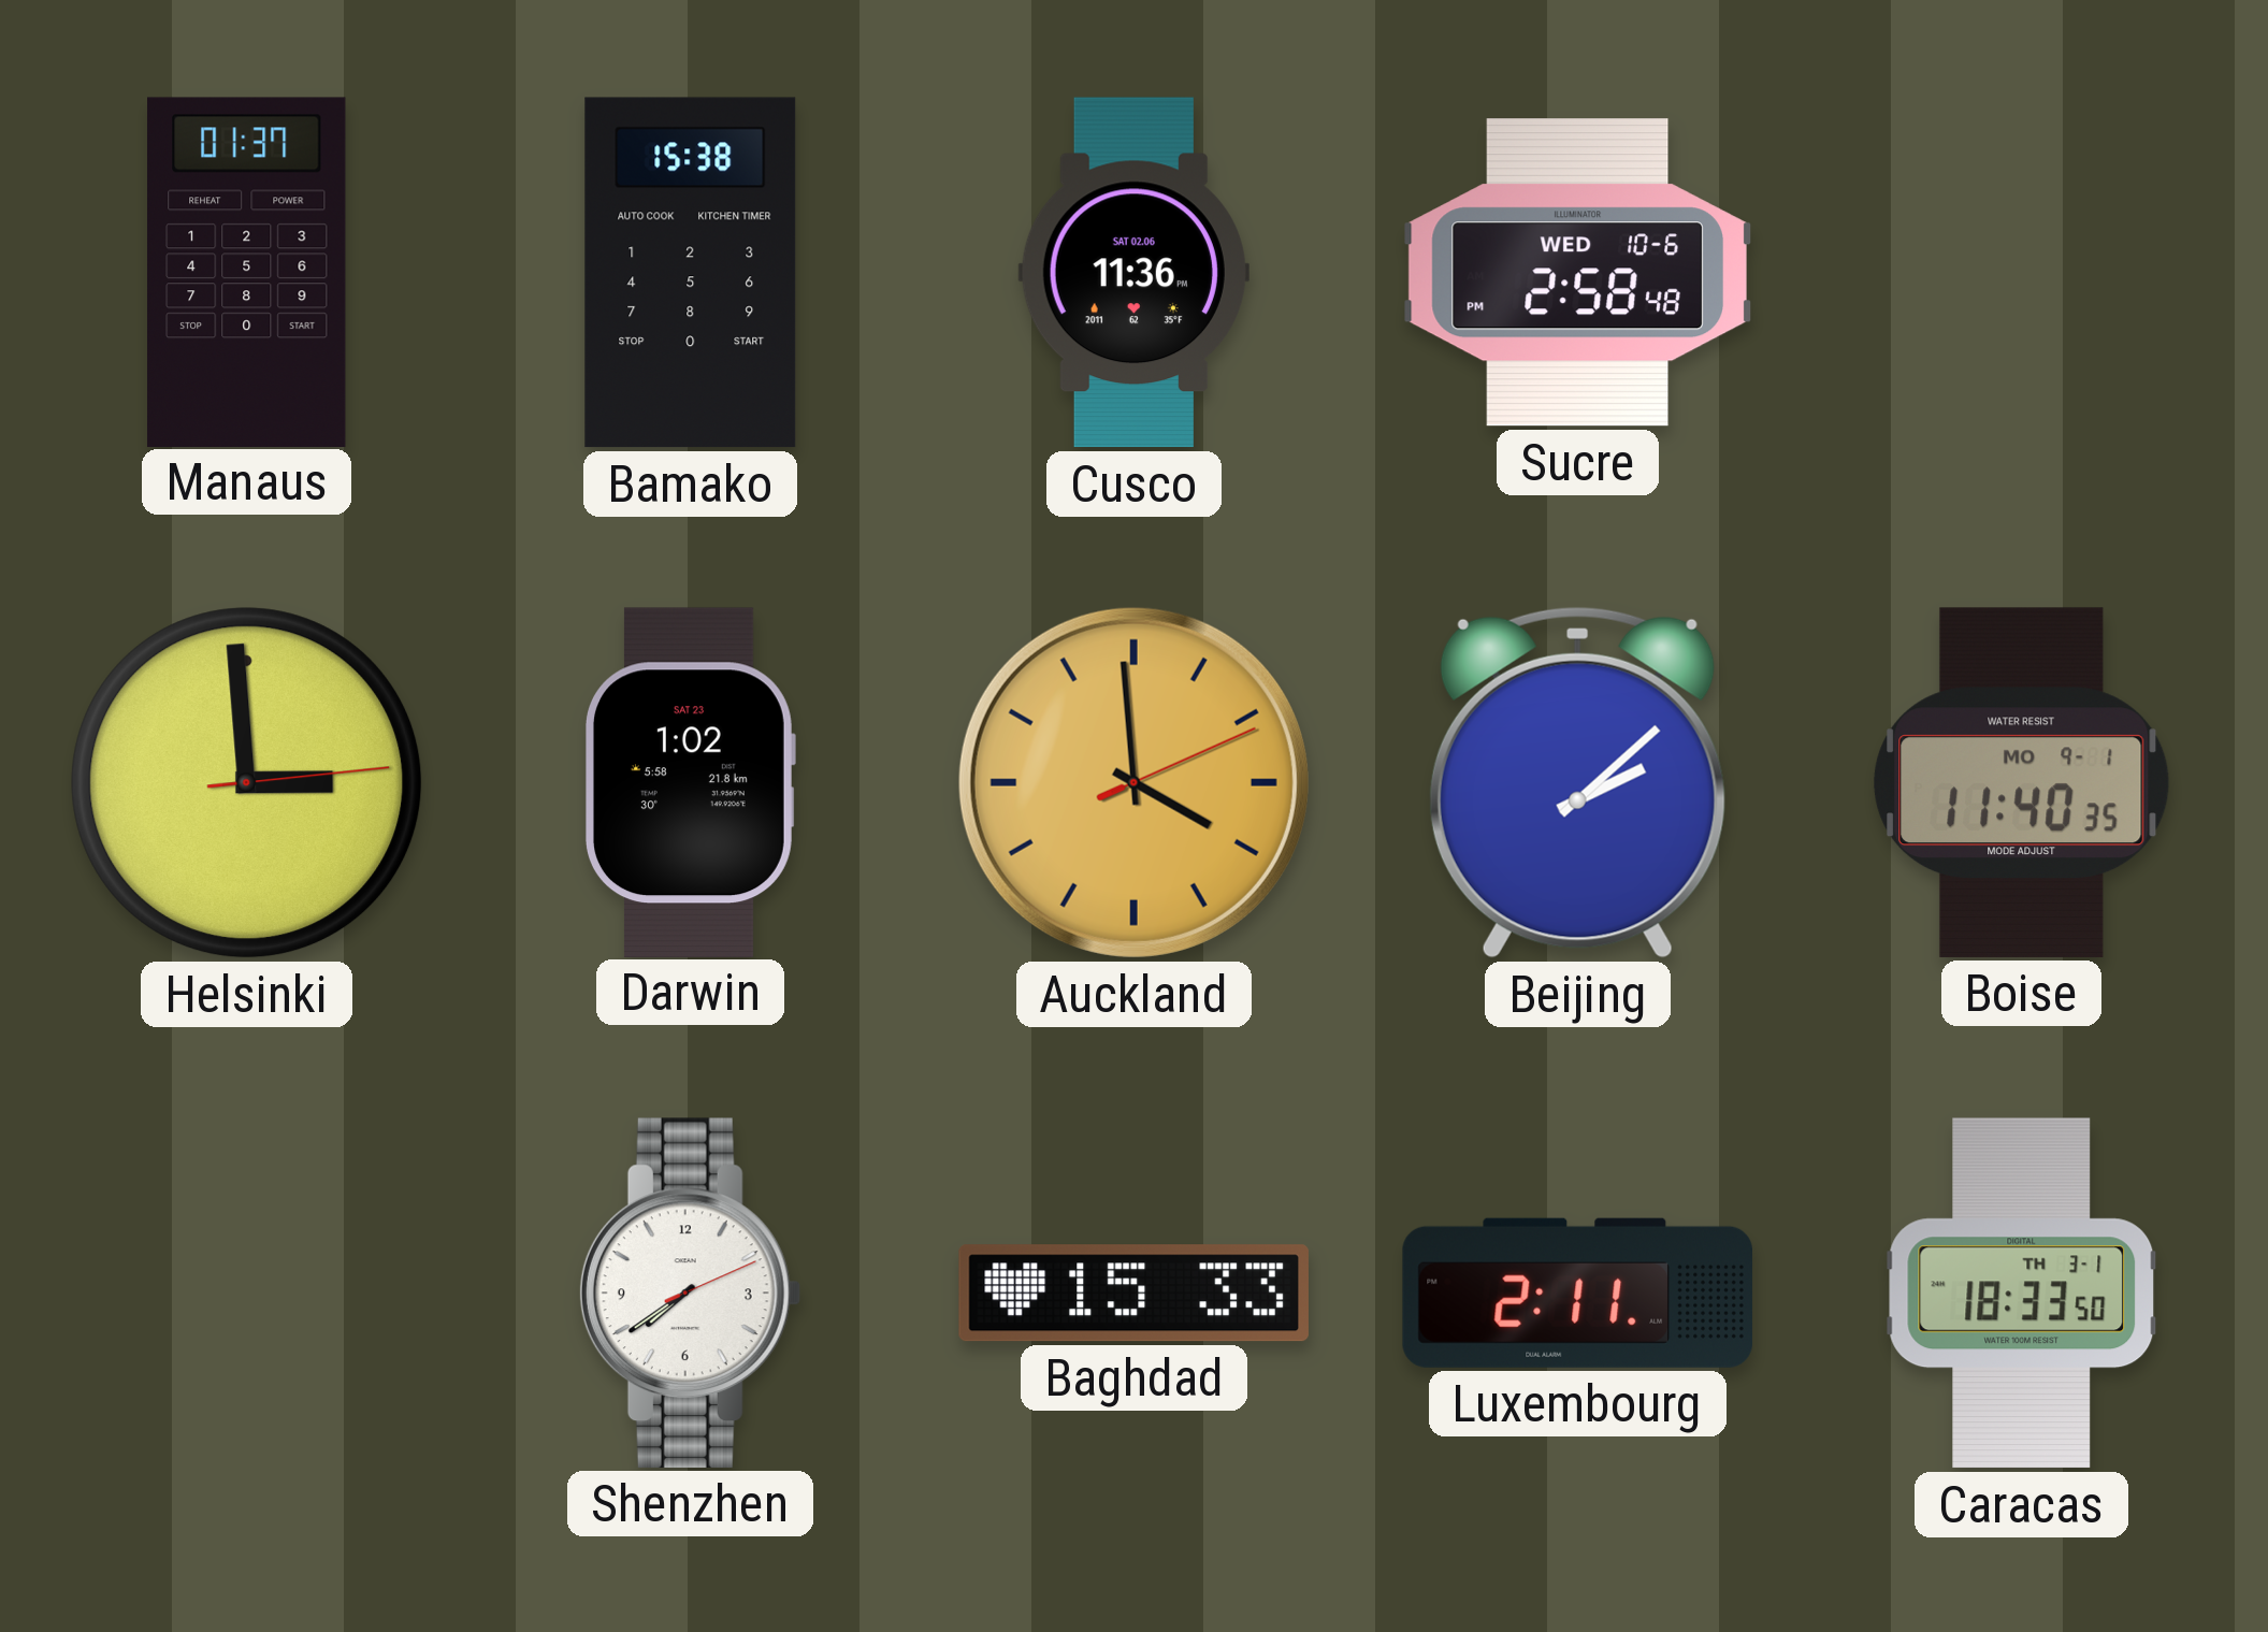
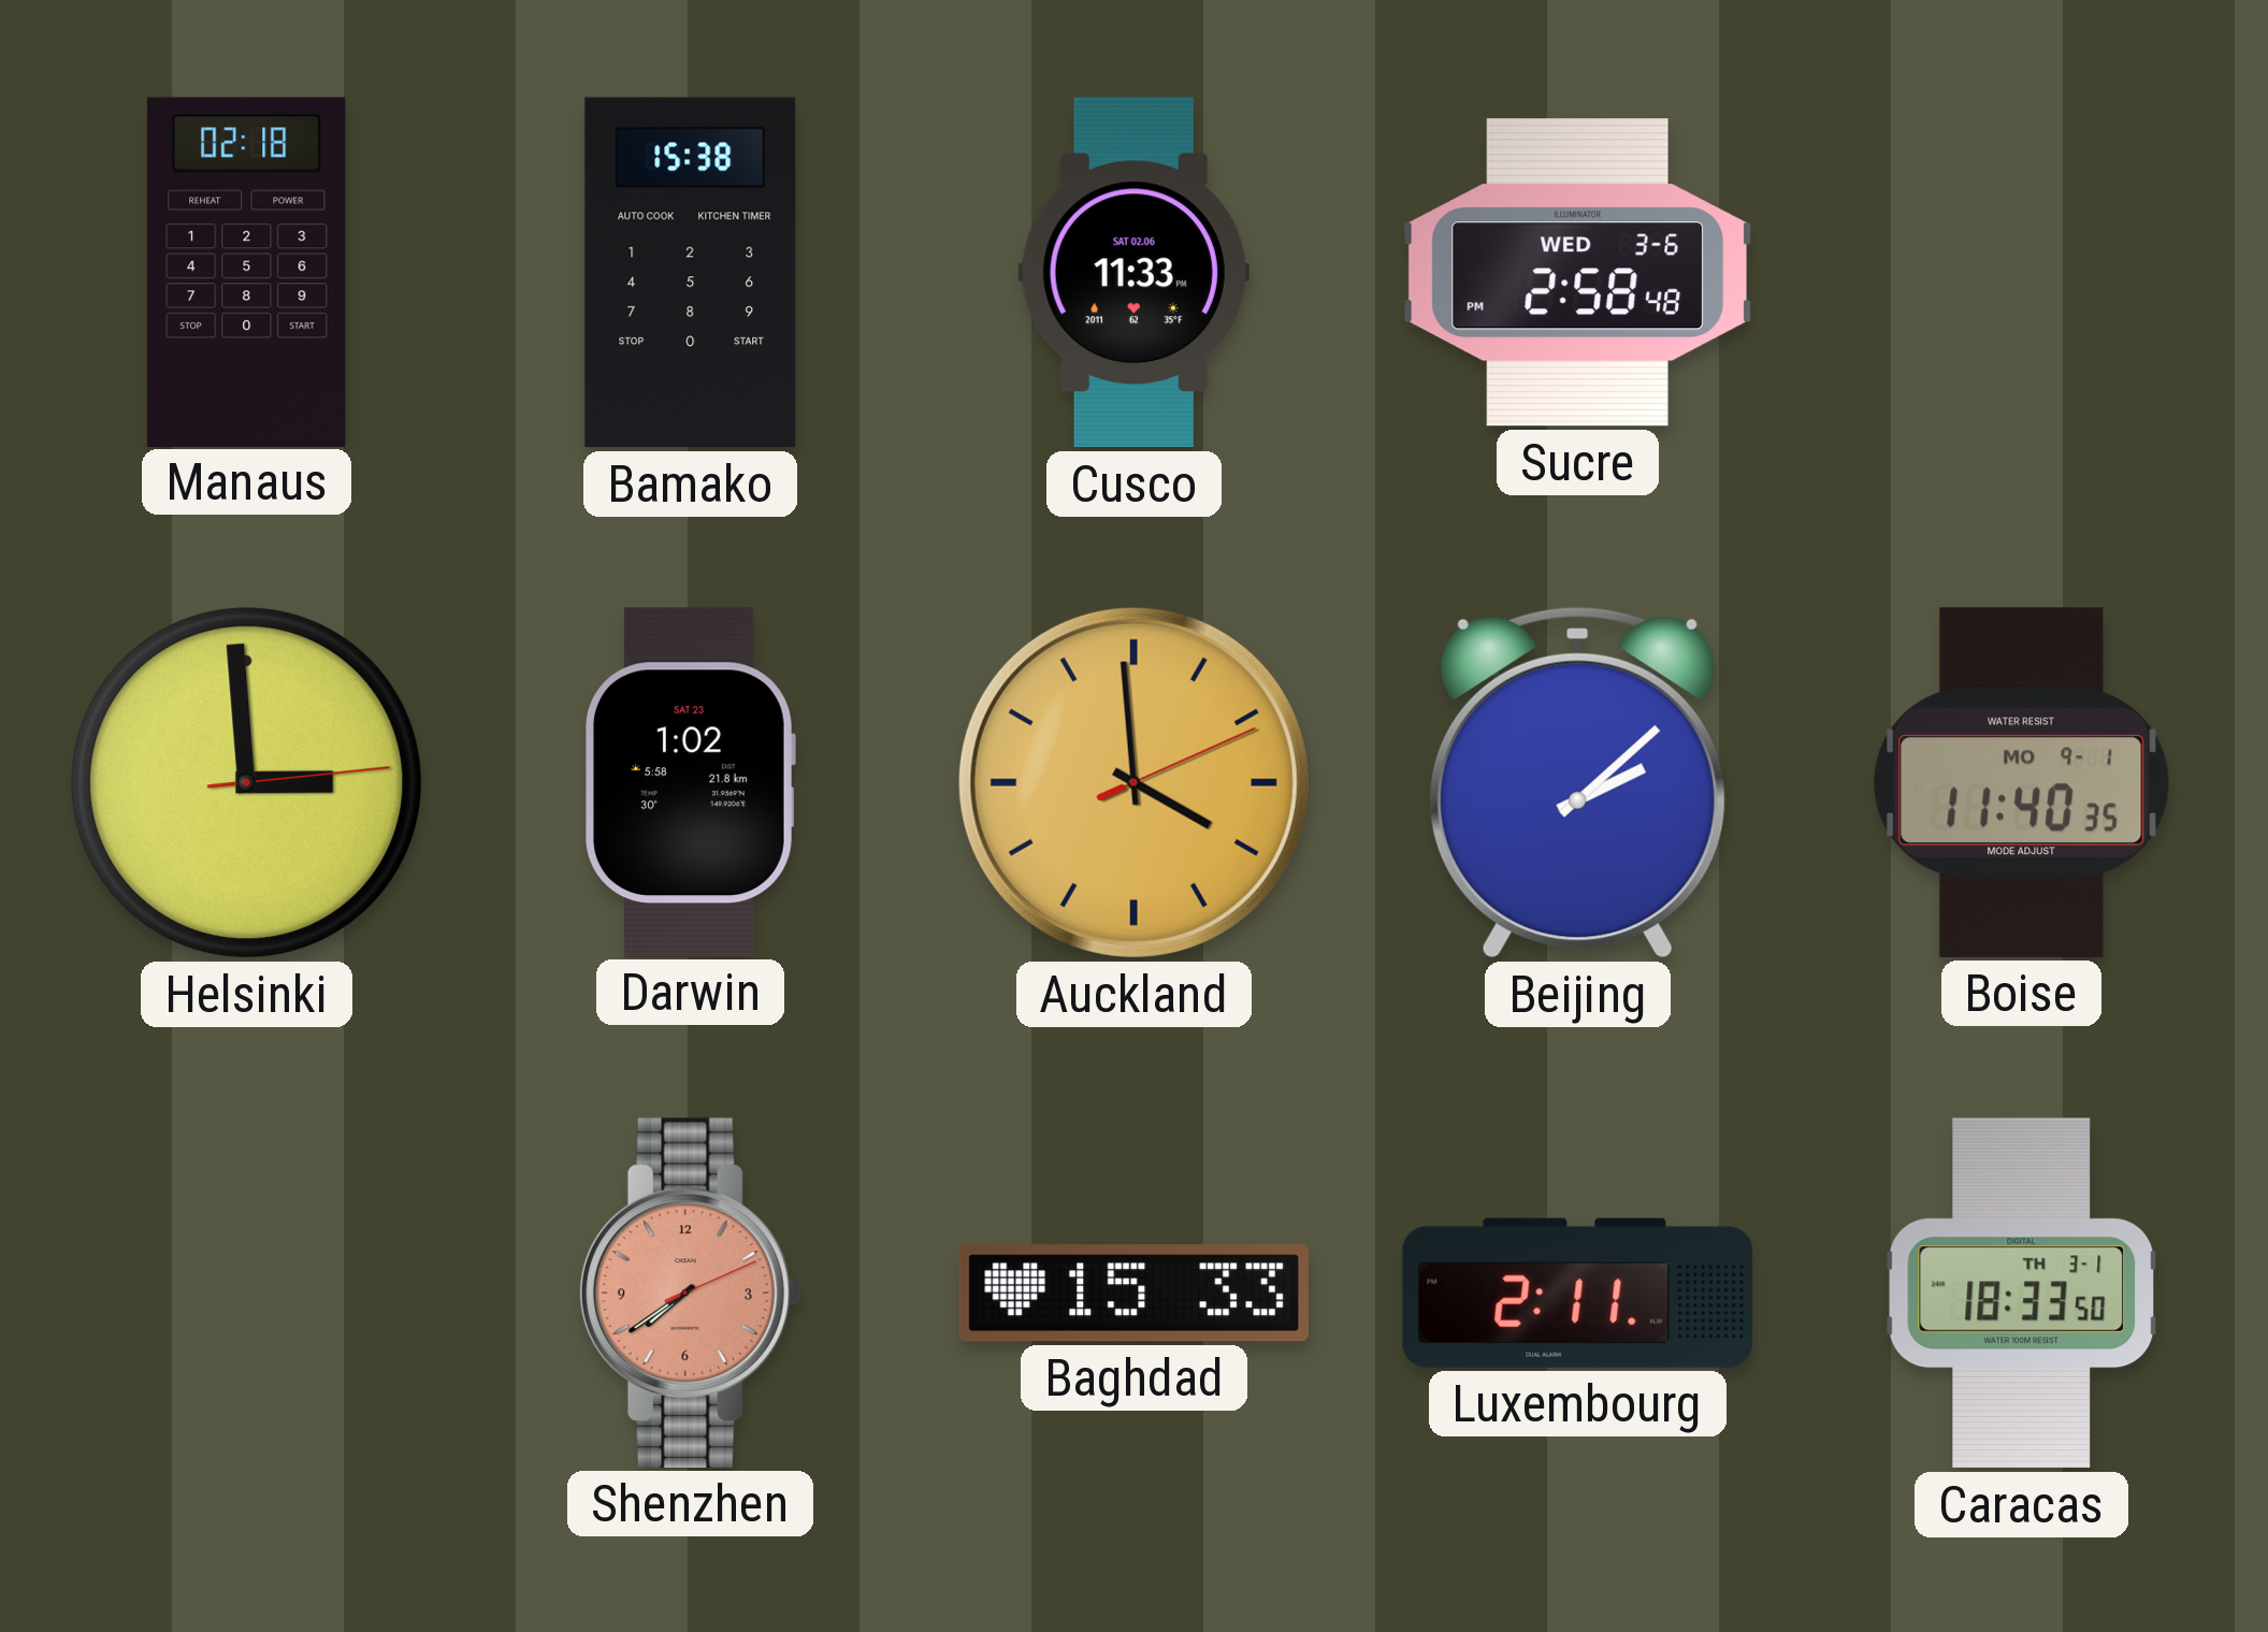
Manaus: 01:37 -> 02:18 (247, 272)
Cusco: 11:36 -> 11:33 (1133, 273)
Sucre date: WED 10-6 -> WED 3-6 (1577, 273)
Shenzhen dial: white -> salmon (690, 1292)
